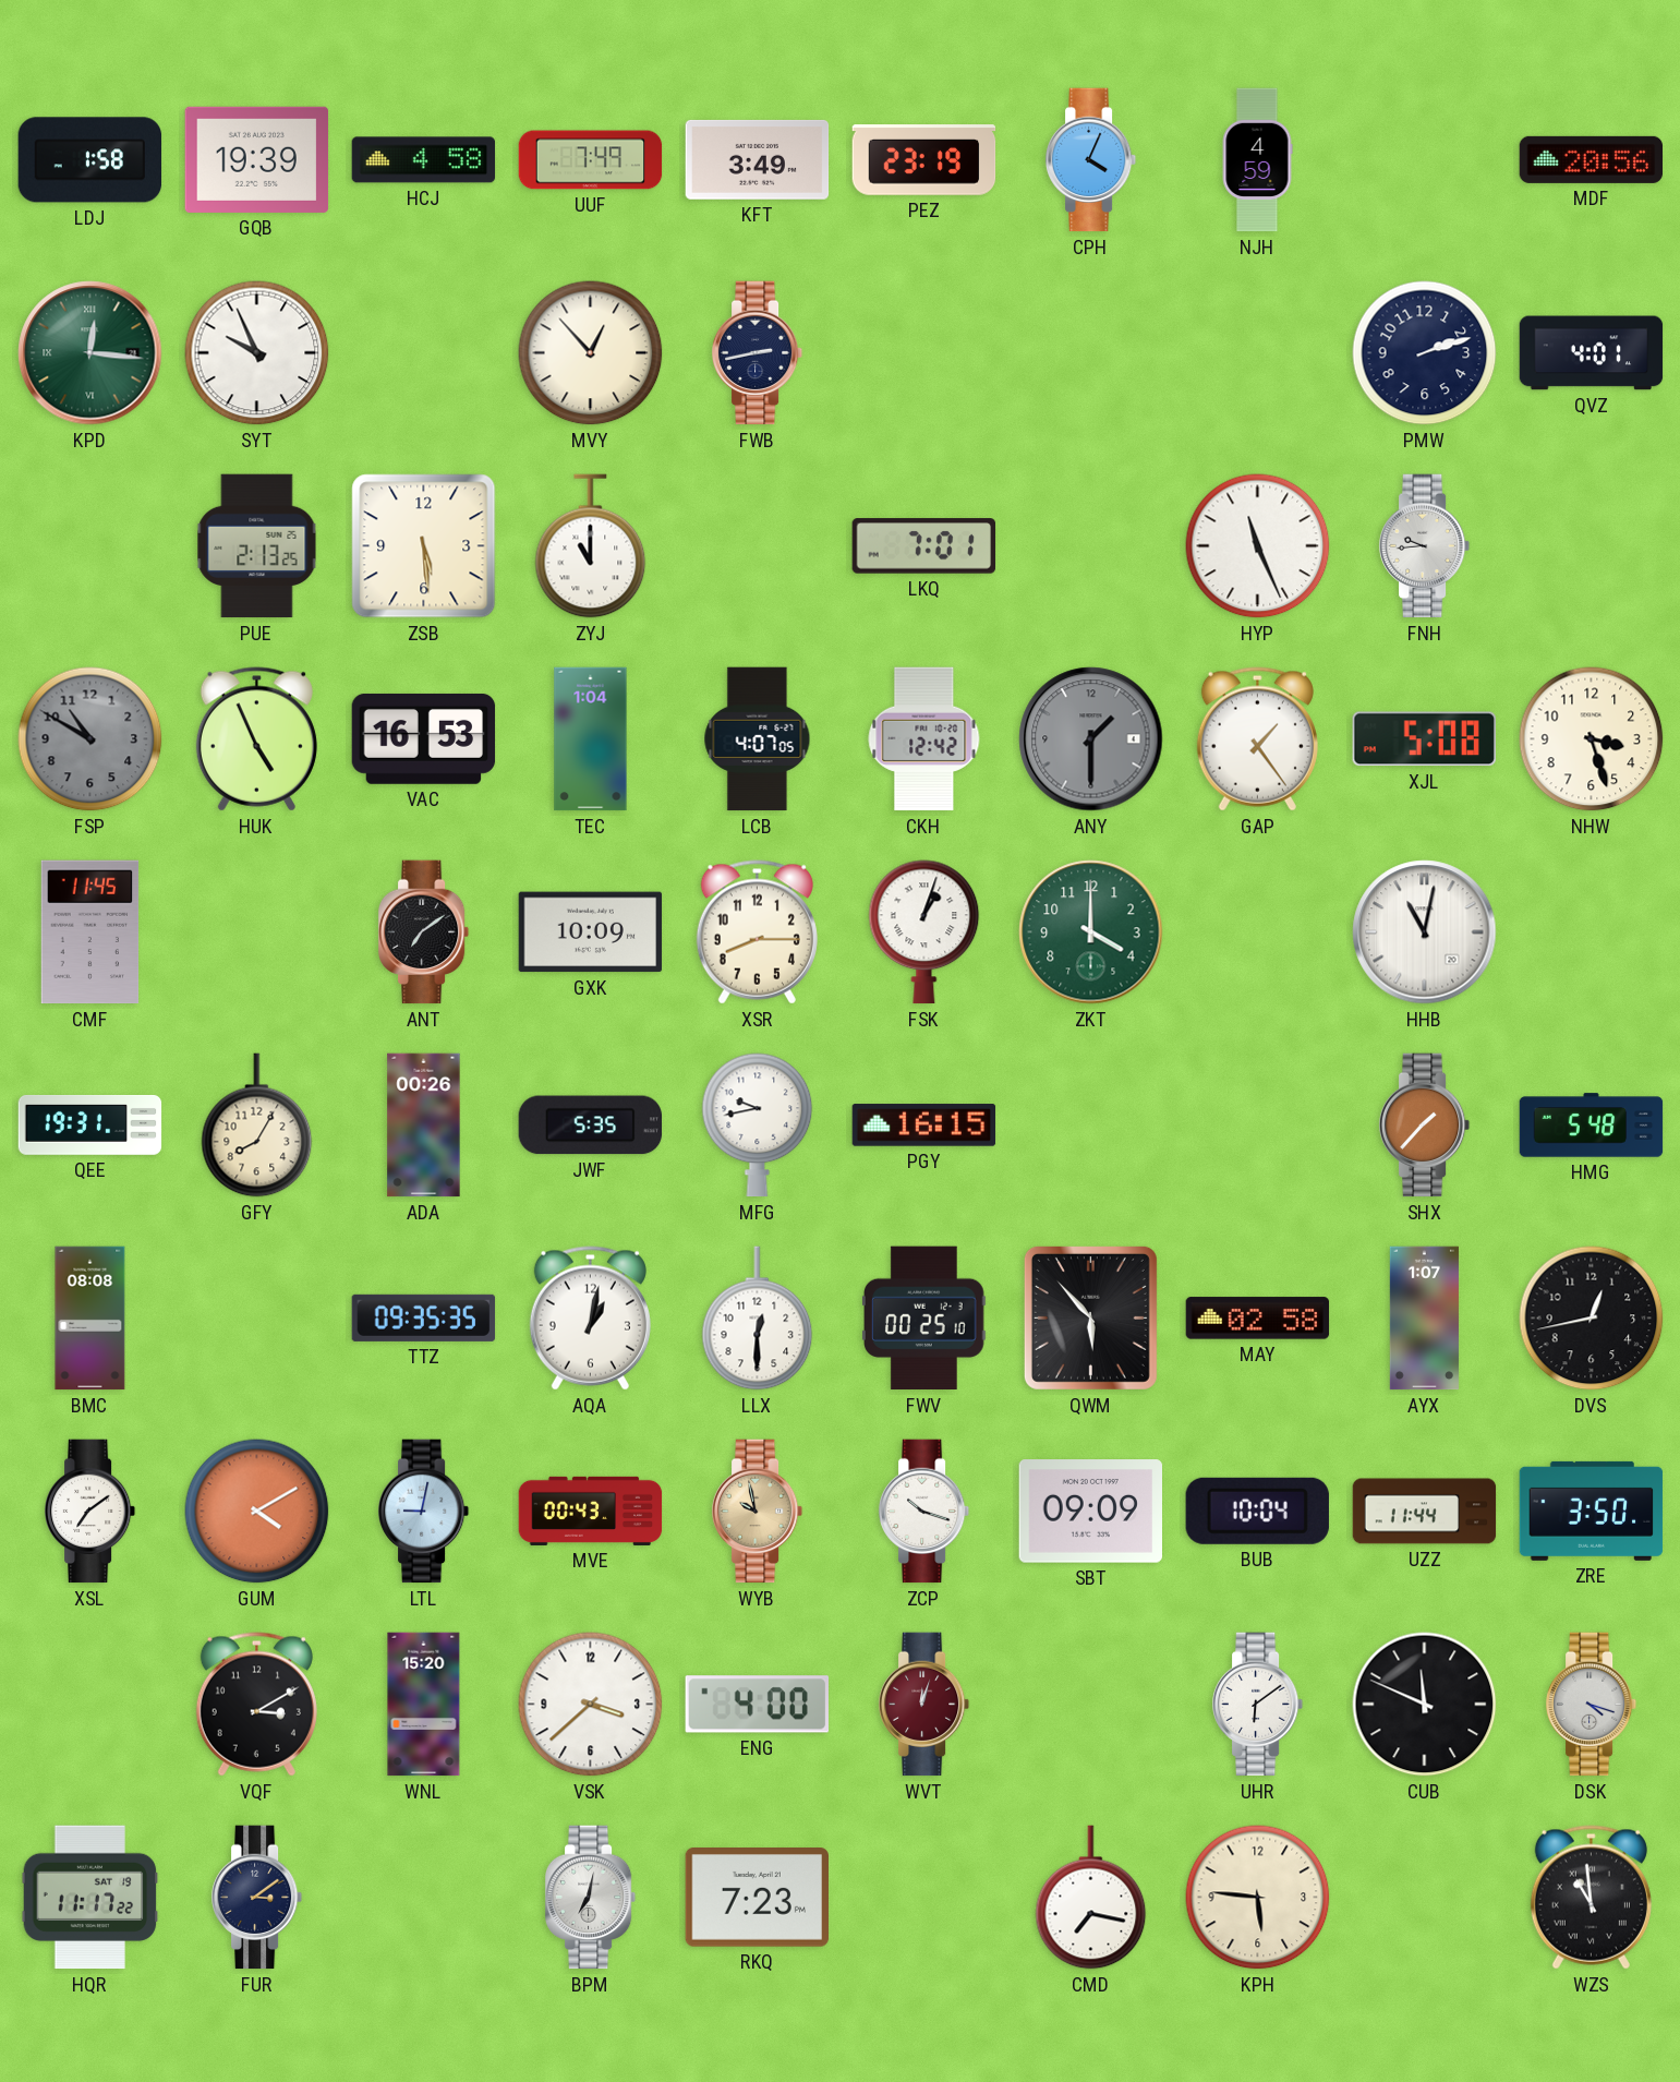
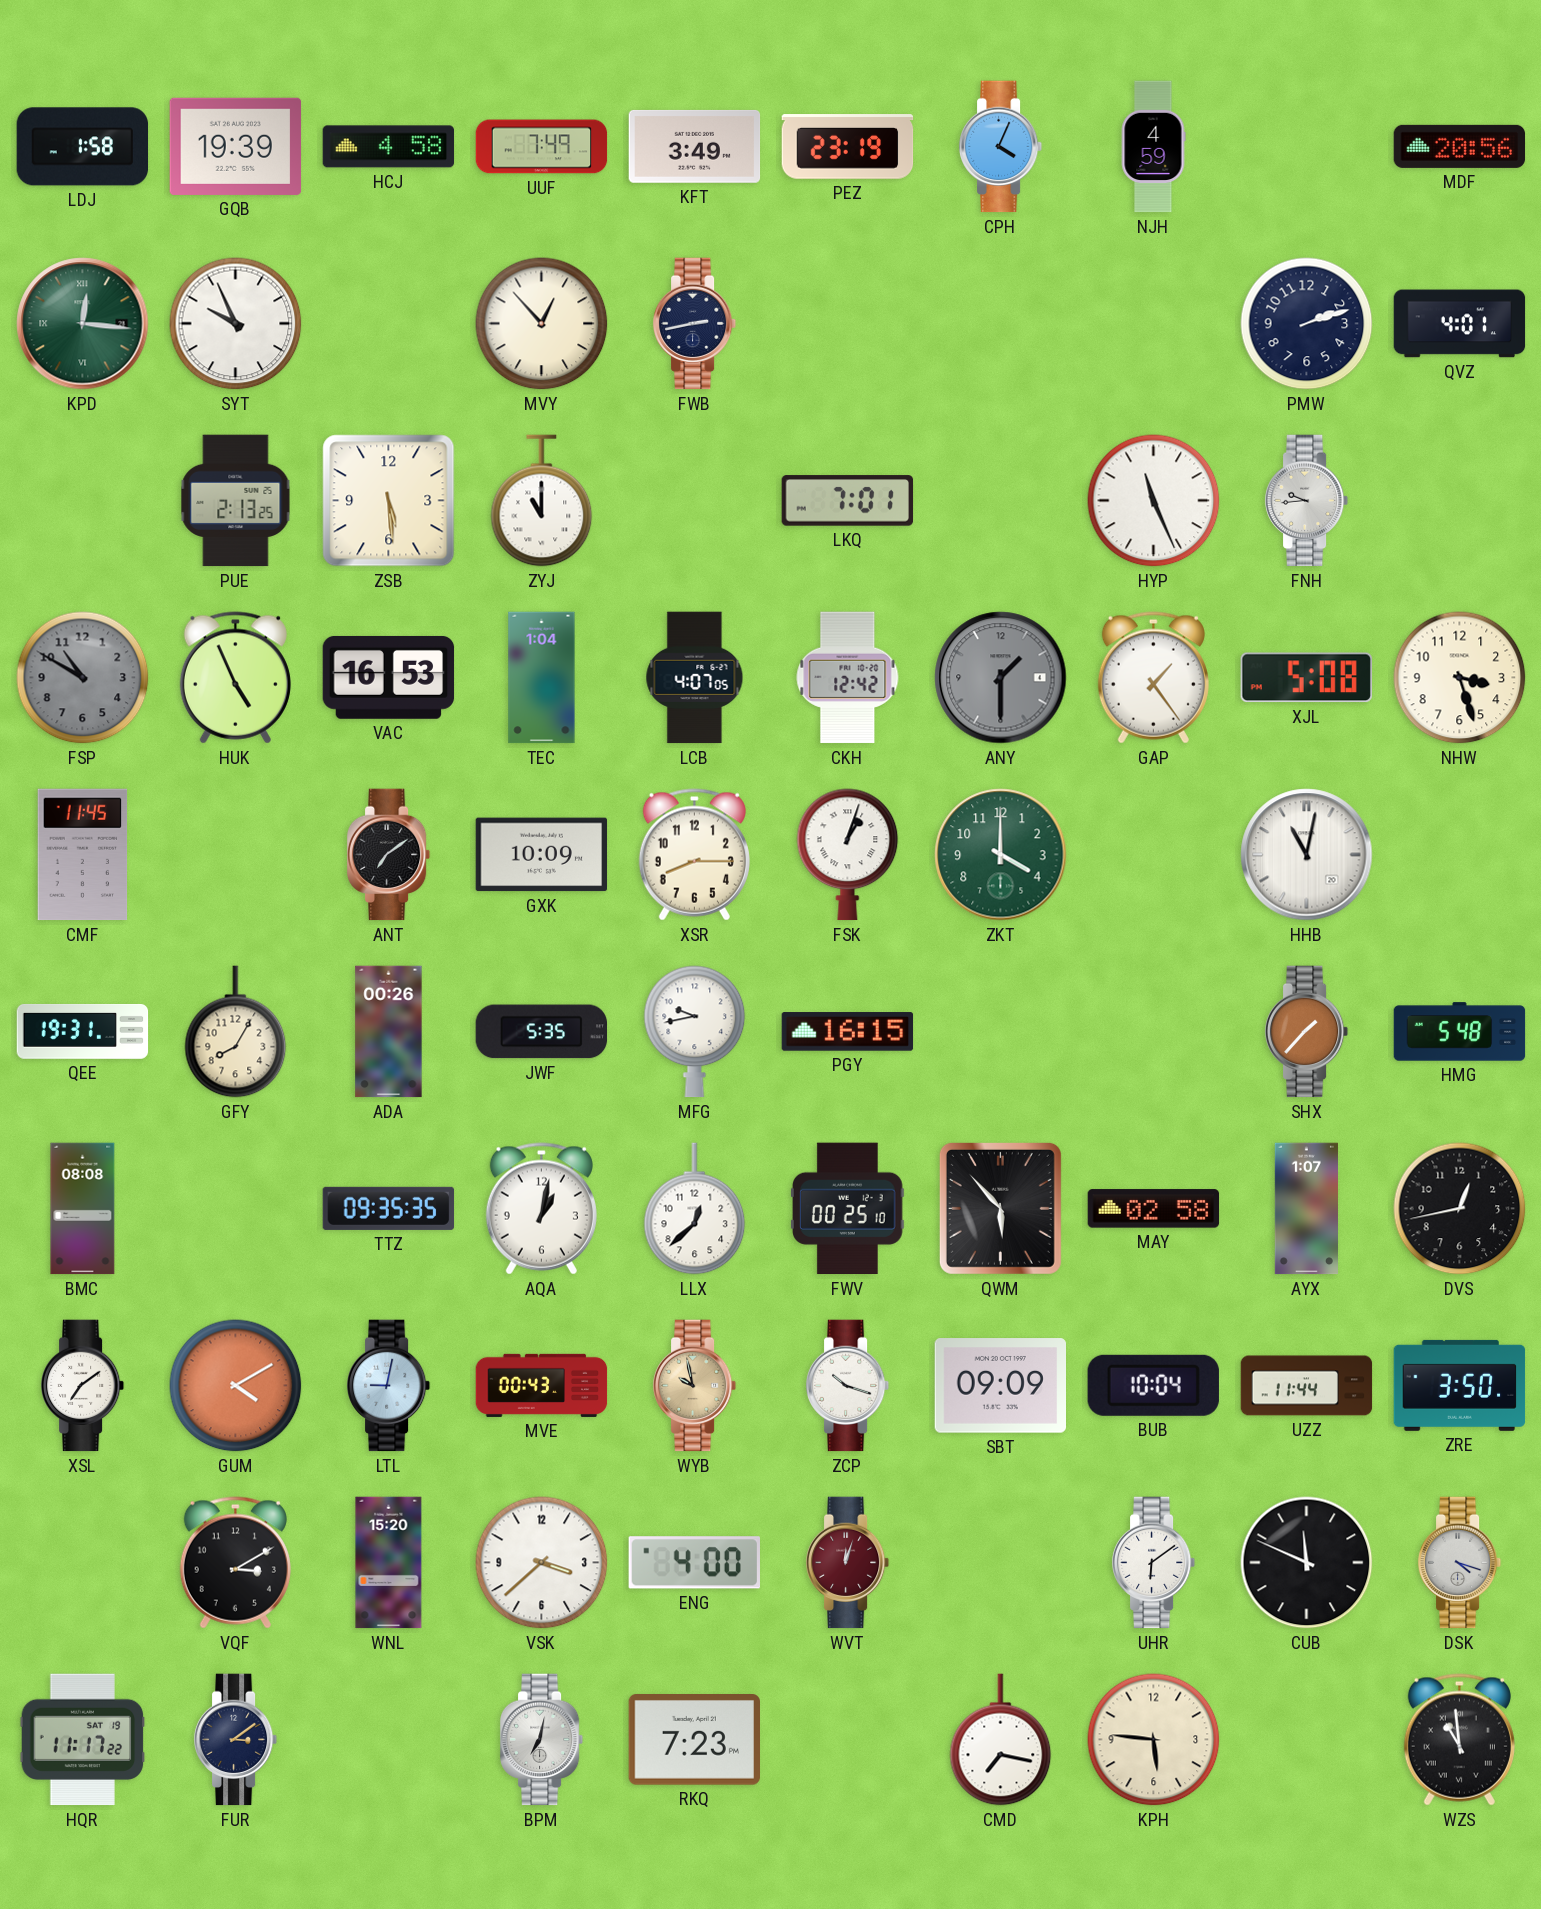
LLX: 12:30 -> 12:38 (695, 1209)
